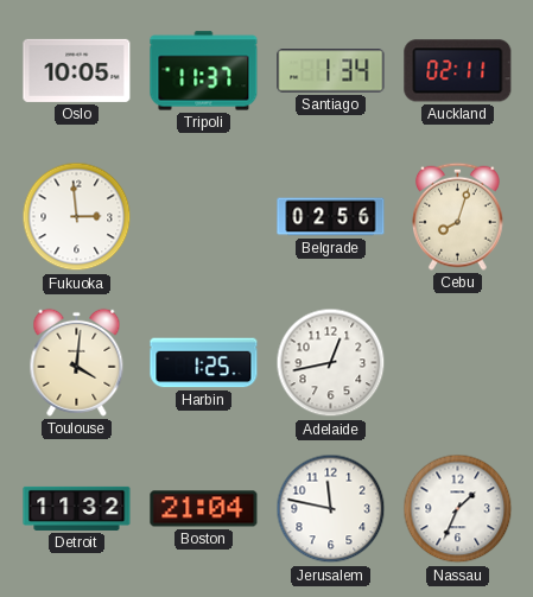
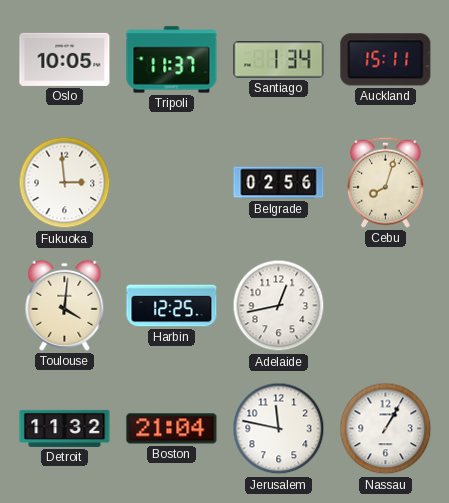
Auckland: 02:11 -> 15:11 (386, 60)
Harbin: 1:25 -> 12:25 (172, 306)
Nassau: 1:34 -> 1:05 (386, 429)
